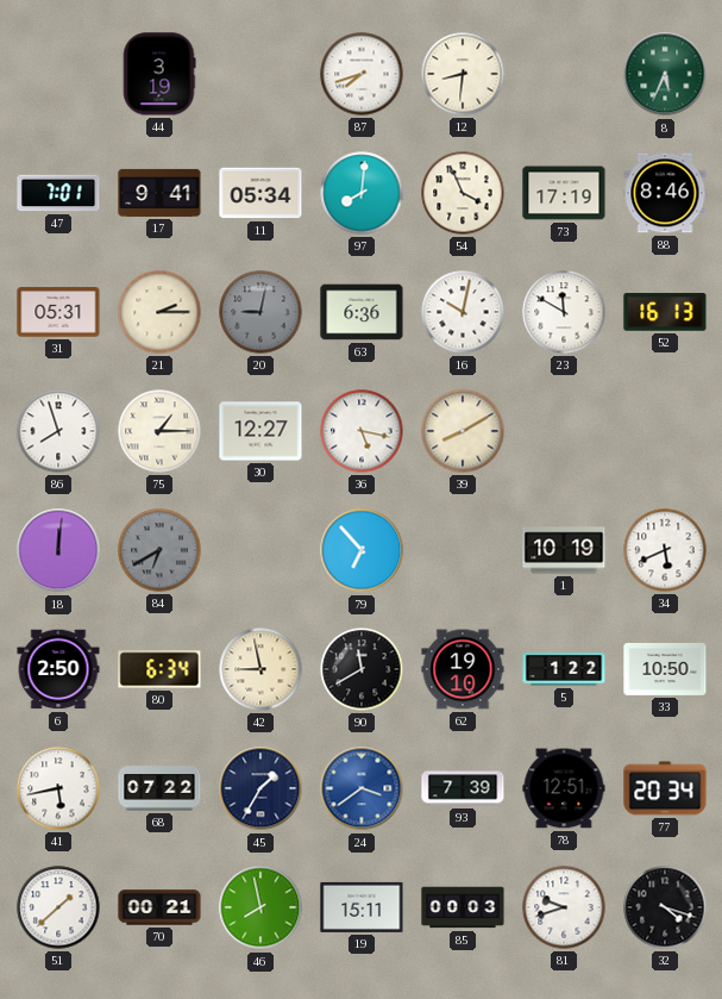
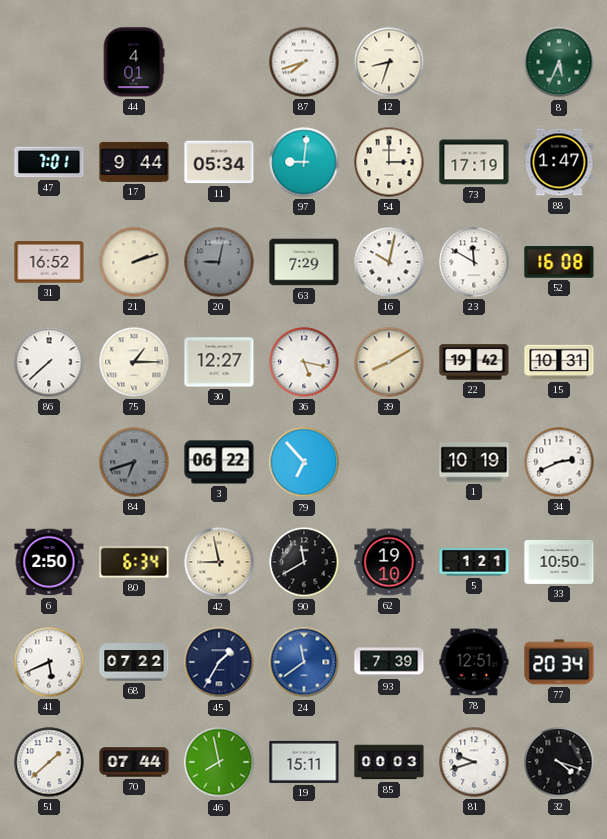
44: 3:19 -> 4:01 (134, 62)
12: 8:31 -> 8:33 (389, 62)
17: 9:41 -> 9:44 (134, 162)
97: 8:01 -> 9:01 (304, 162)
54: 3:56 -> 3:00 (389, 162)
88: 8:46 -> 1:47 (559, 162)
31: 05:31 -> 16:52 (49, 262)
21: 2:15 -> 2:12 (134, 262)
63: 6:36 -> 7:29 (304, 262)
52: 16:13 -> 16:08 (559, 262)
86: 7:57 -> 7:38 (49, 362)
22: none -> 19:42 (474, 362)
15: none -> 10:31 (559, 362)
18: 12:01 -> none (58, 550)
84: 6:40 -> 6:42 (134, 462)
3: none -> 06:22 (219, 462)
34: 5:41 -> 2:41 (559, 462)
5: 1:22 -> 1:21 (474, 562)
41: 5:43 -> 5:41 (49, 662)
24: 3:39 -> 11:39 (304, 662)
70: 00:21 -> 07:44 (134, 762)
